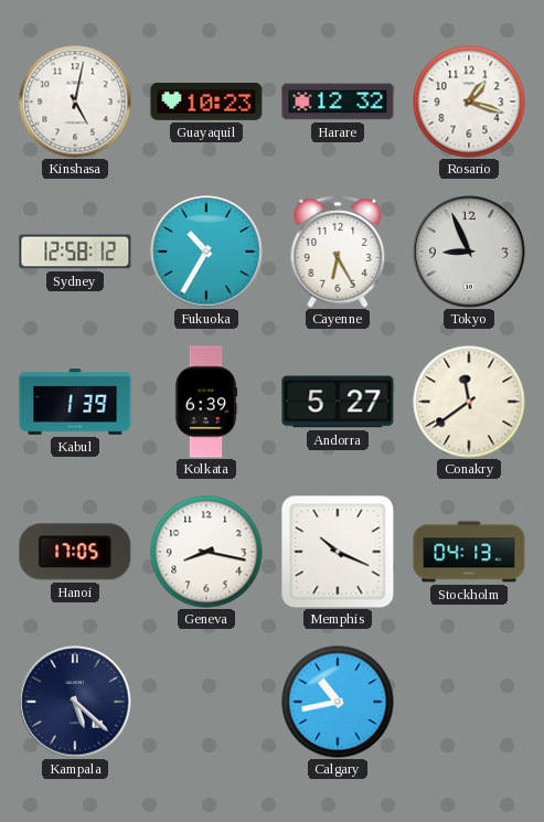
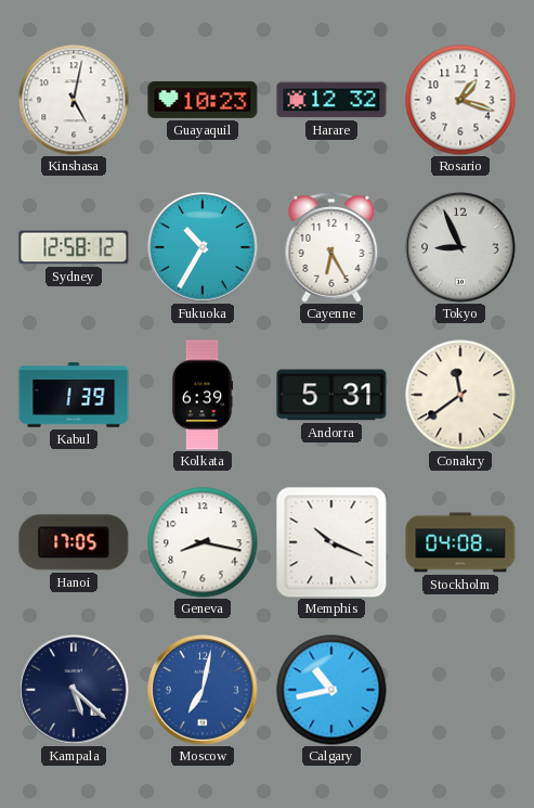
Andorra: 5:27 -> 5:31 (331, 395)
Stockholm: 04:13 -> 04:08 (460, 542)
Moscow: none -> 7:02 (203, 690)
